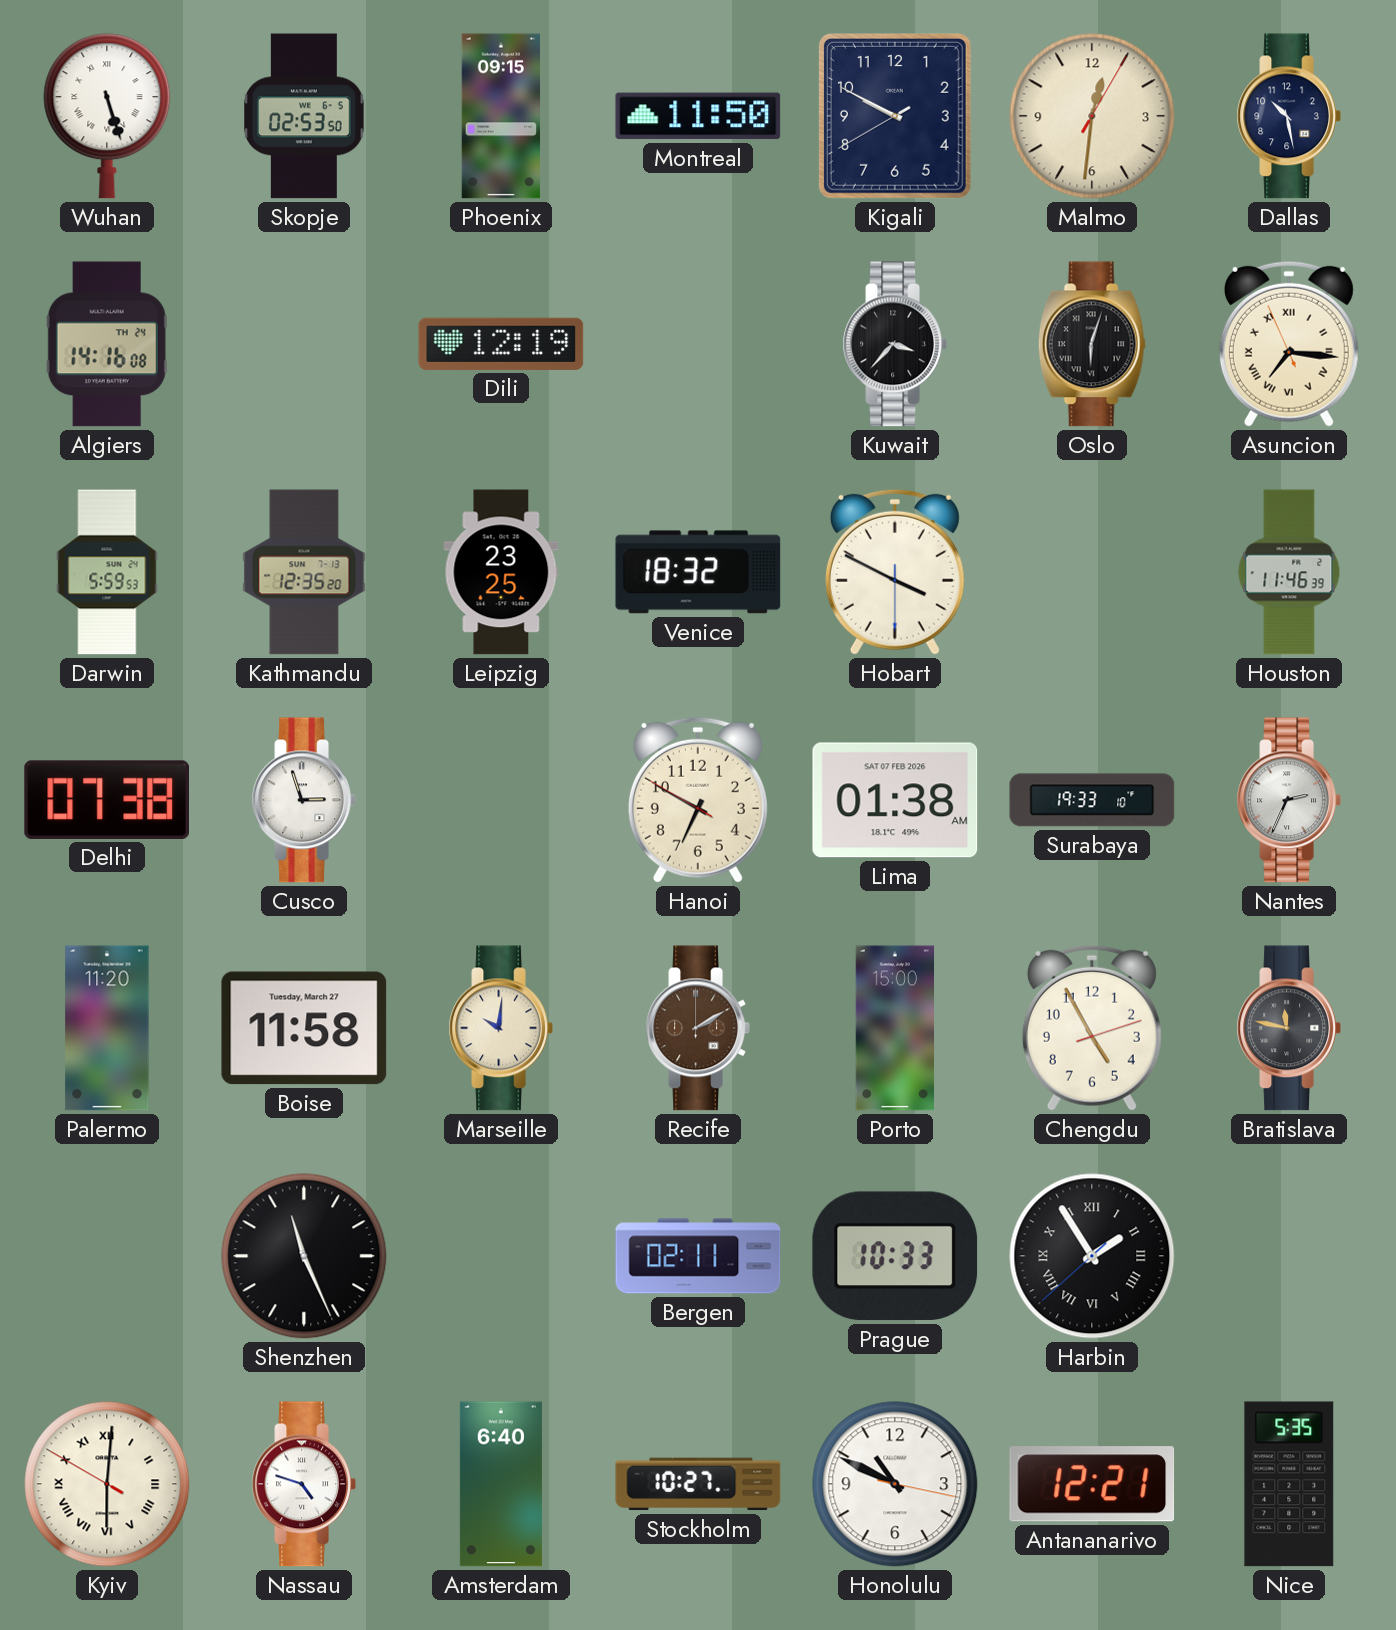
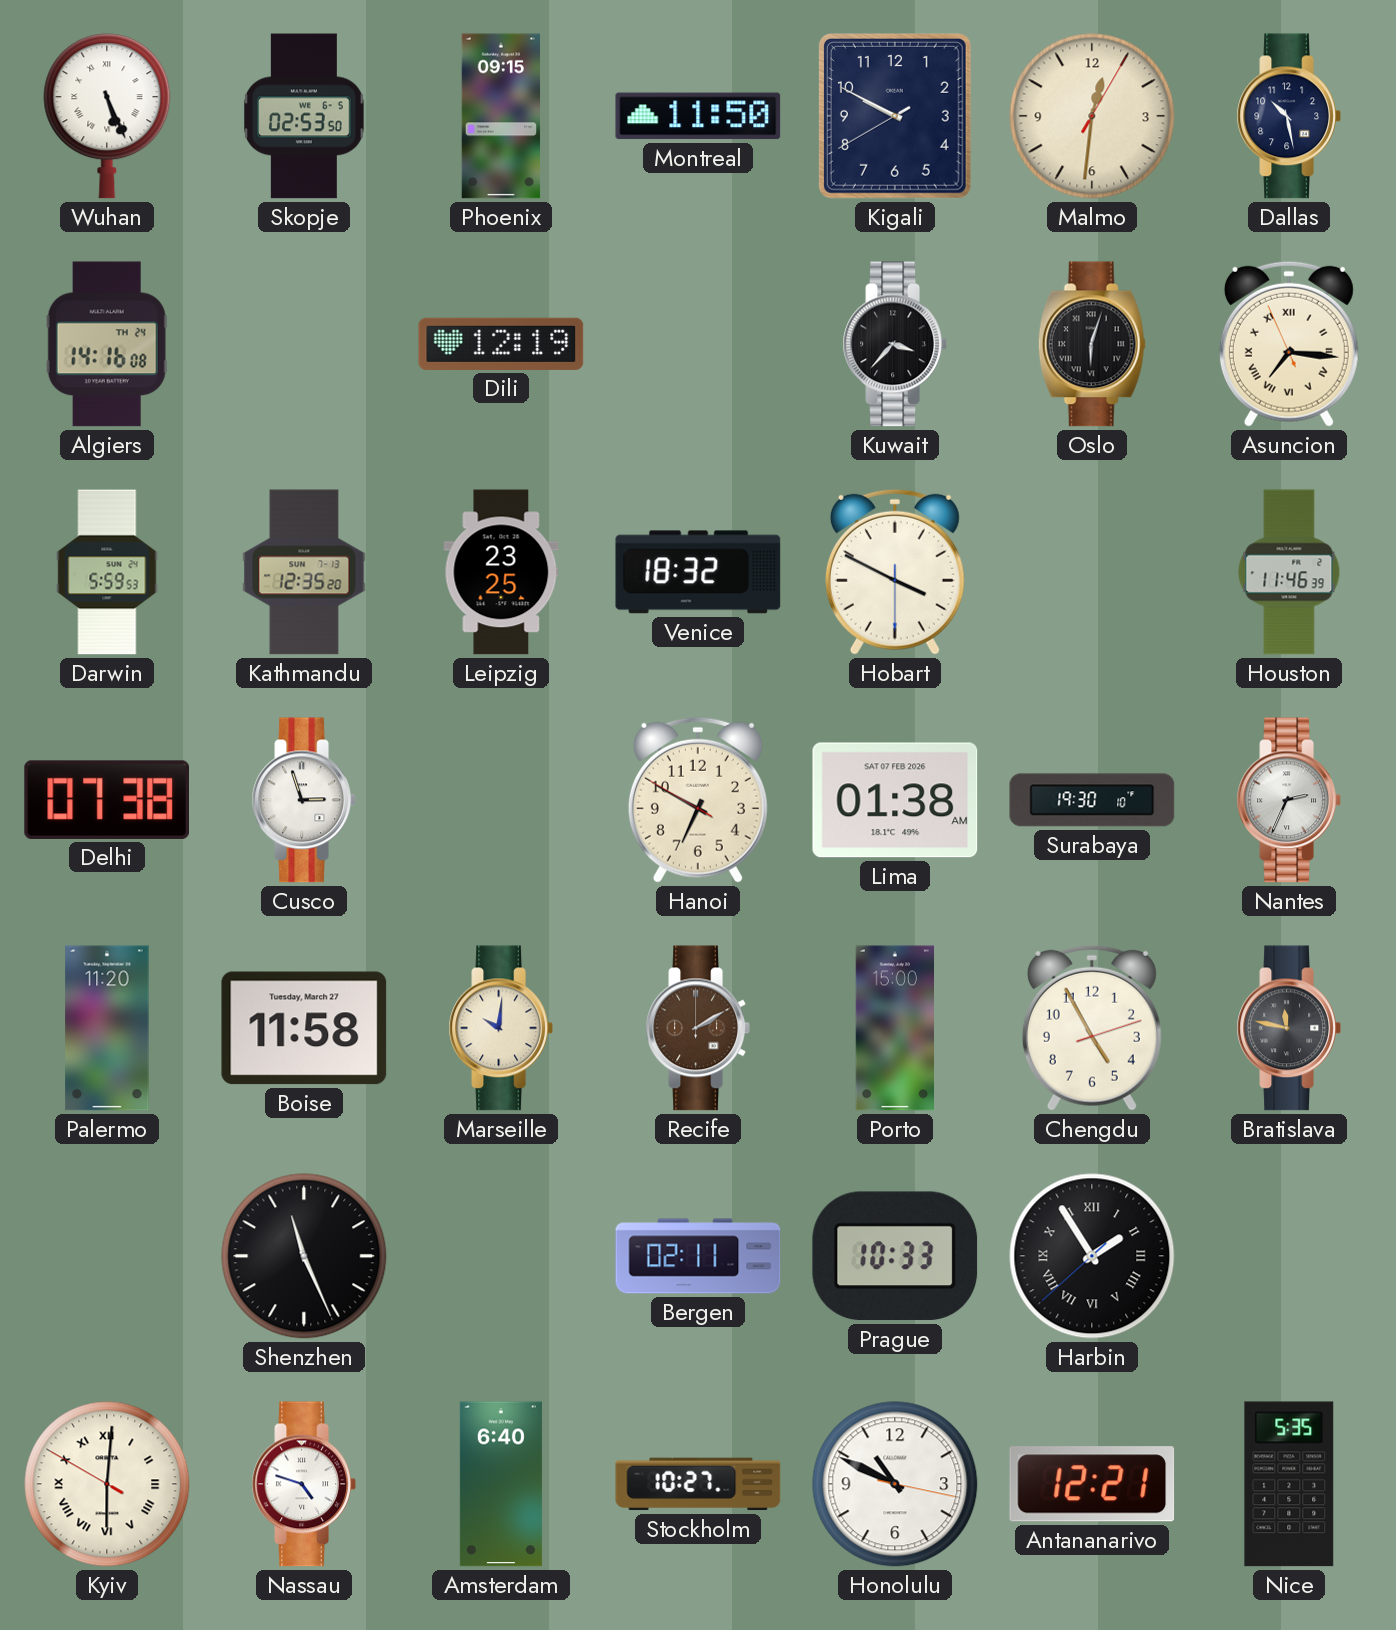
Wuhan: 5:27 -> 5:26 (107, 116)
Surabaya: 19:33 -> 19:30 (1092, 800)
